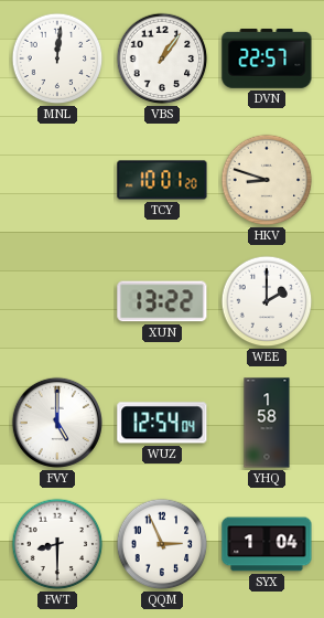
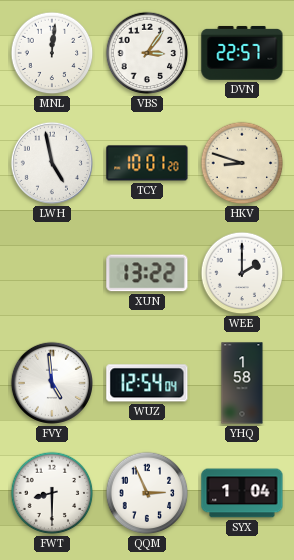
VBS: 1:06 -> 3:06 (147, 53)
LWH: none -> 4:58 (52, 163)
FVY: 5:00 -> 4:59 (52, 383)
